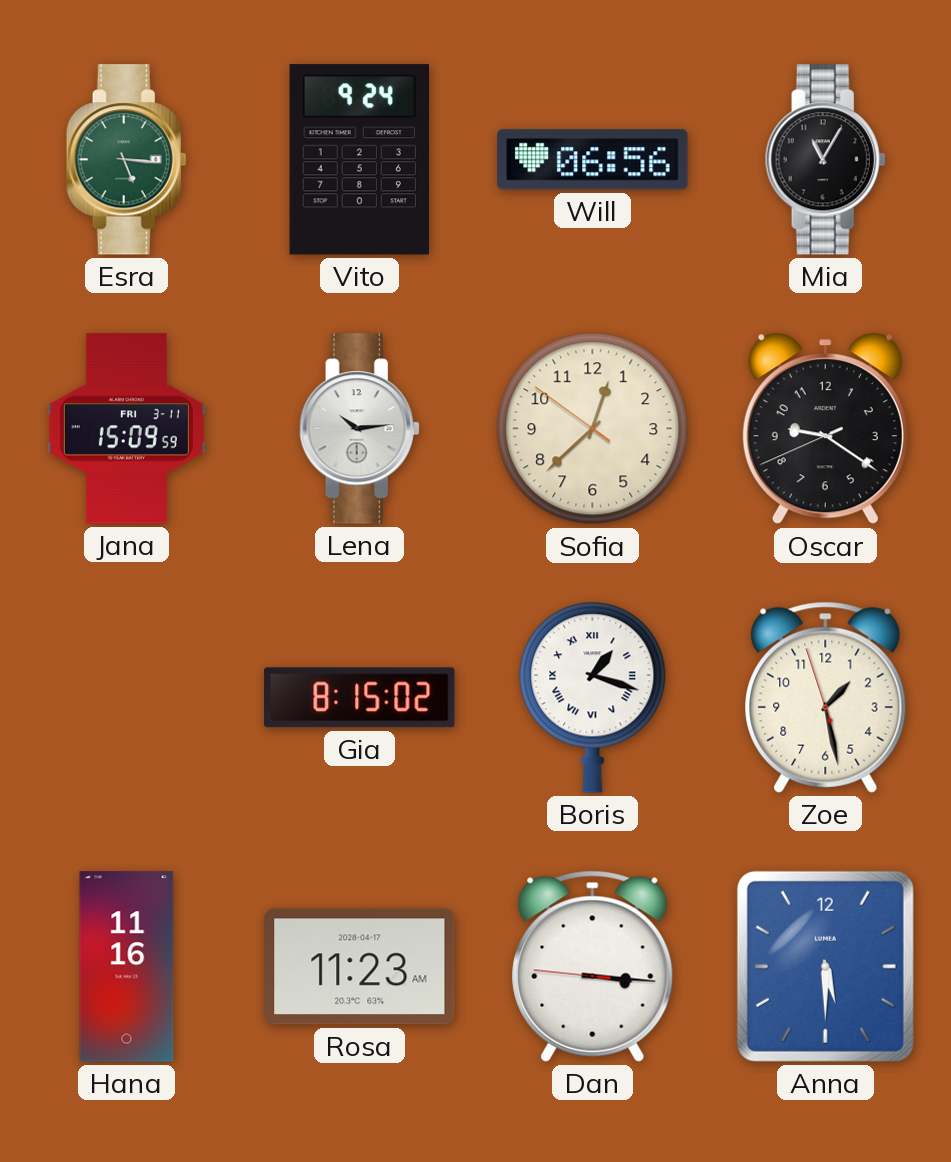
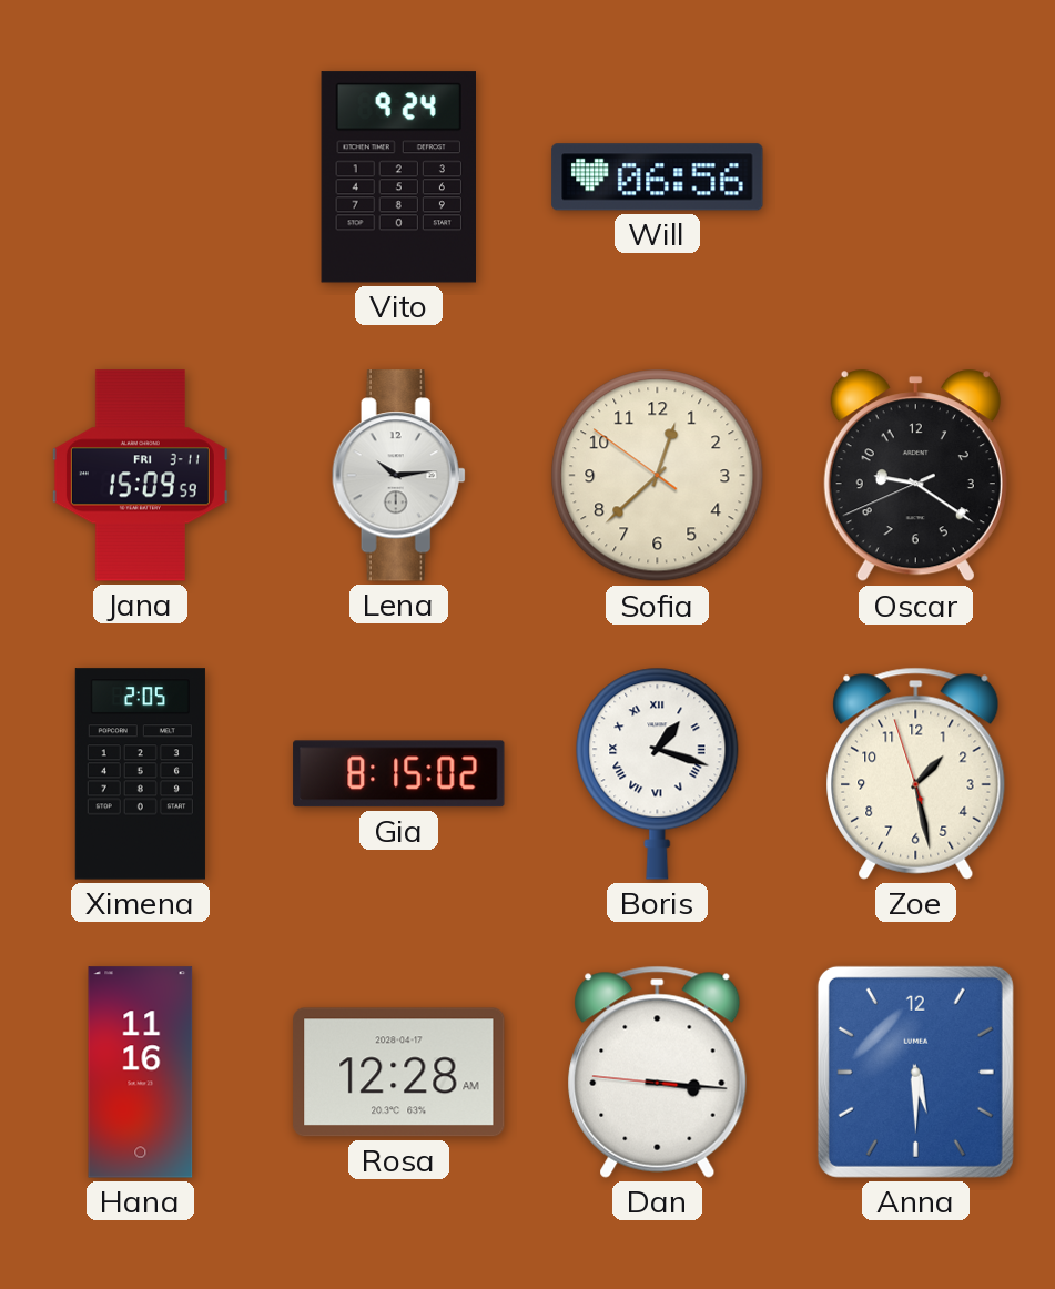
Esra: 5:16 -> none (126, 160)
Mia: 11:05 -> none (825, 160)
Ximena: none -> 2:05 (140, 774)
Rosa: 11:23 -> 12:28 (399, 1073)
